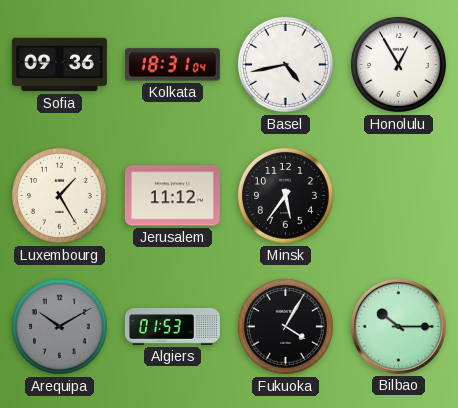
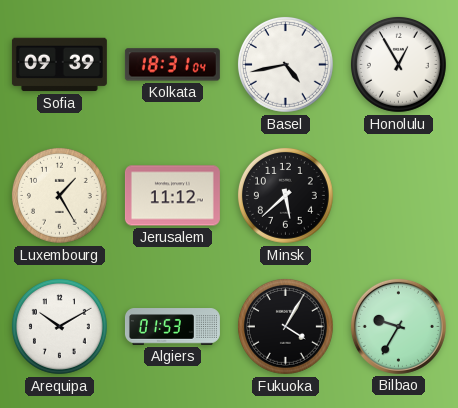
Sofia: 09:36 -> 09:39 (59, 65)
Minsk: 5:36 -> 5:38 (285, 195)
Arequipa dial: grey -> white (59, 326)
Bilbao: 10:15 -> 9:35 (398, 326)
